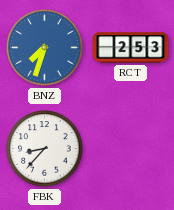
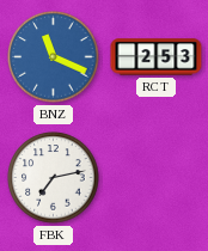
BNZ: 7:33 -> 11:19 (54, 57)
FBK: 8:37 -> 7:13 (54, 178)
